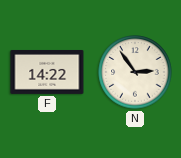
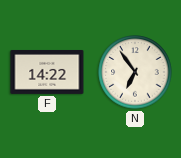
N: 2:54 -> 6:54 (135, 72)
